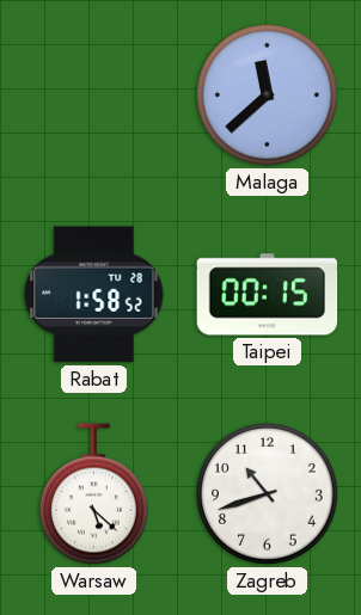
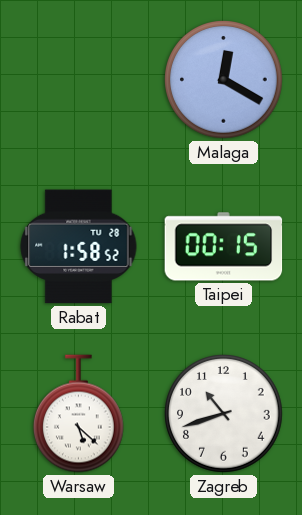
Malaga: 11:38 -> 12:20 (224, 80)
